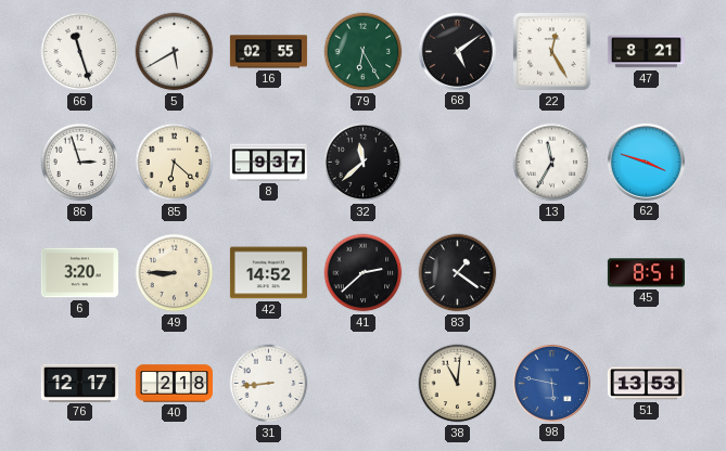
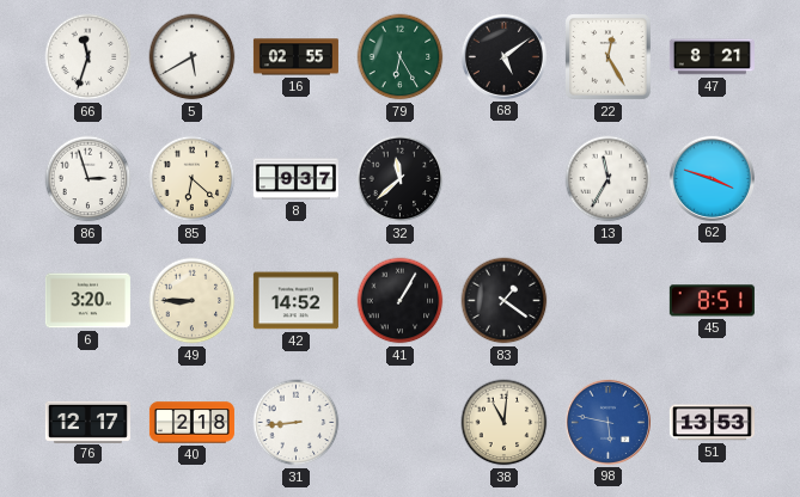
66: 11:27 -> 11:33 (88, 57)
41: 2:38 -> 1:05 (401, 301)
